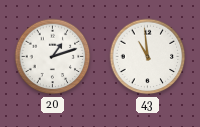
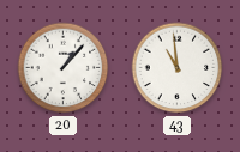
20: 1:12 -> 1:07 (64, 68)
